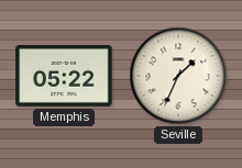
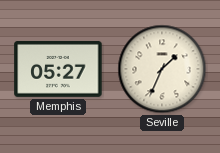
Memphis: 05:22 -> 05:27 (58, 69)
